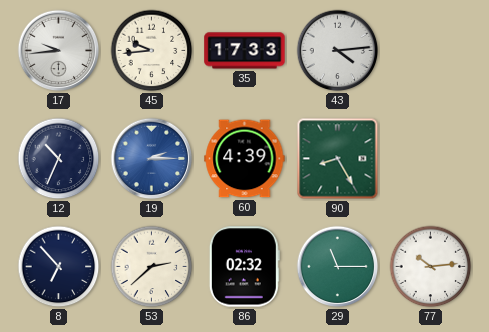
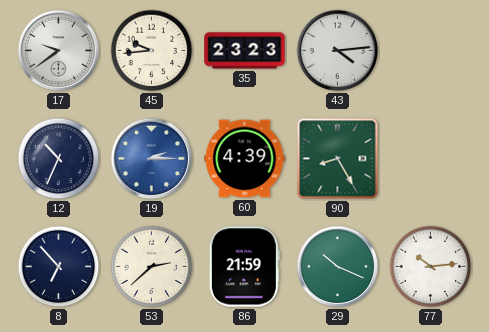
17: 9:44 -> 9:39 (59, 51)
35: 17:33 -> 23:23 (245, 51)
86: 02:32 -> 21:59 (244, 267)
29: 11:15 -> 10:19 (338, 267)
